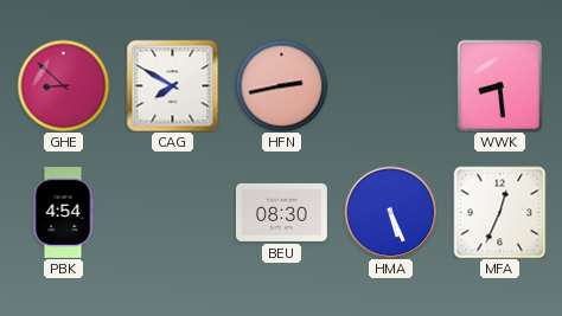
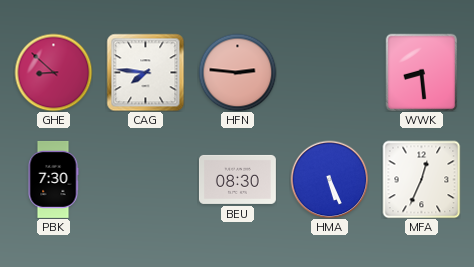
CAG: 7:50 -> 7:46 (145, 72)
HFN: 2:43 -> 2:46 (237, 72)
PBK: 4:54 -> 7:30 (53, 179)
